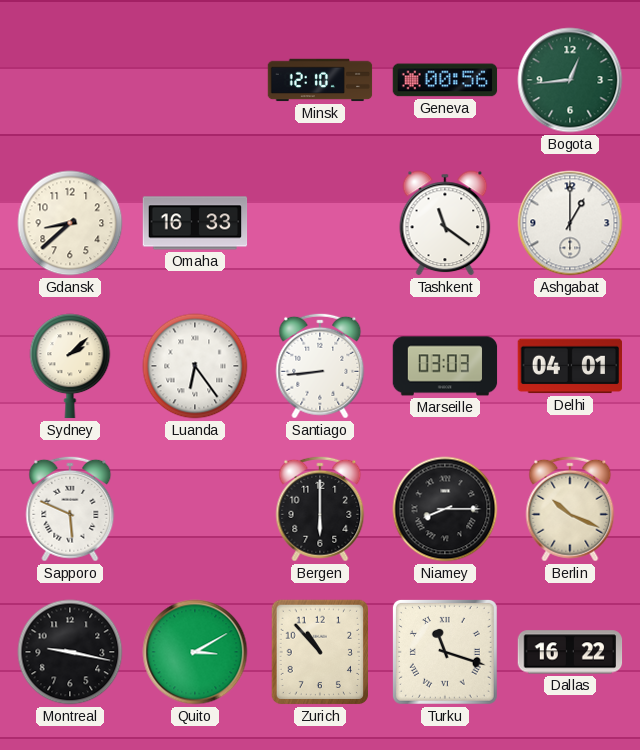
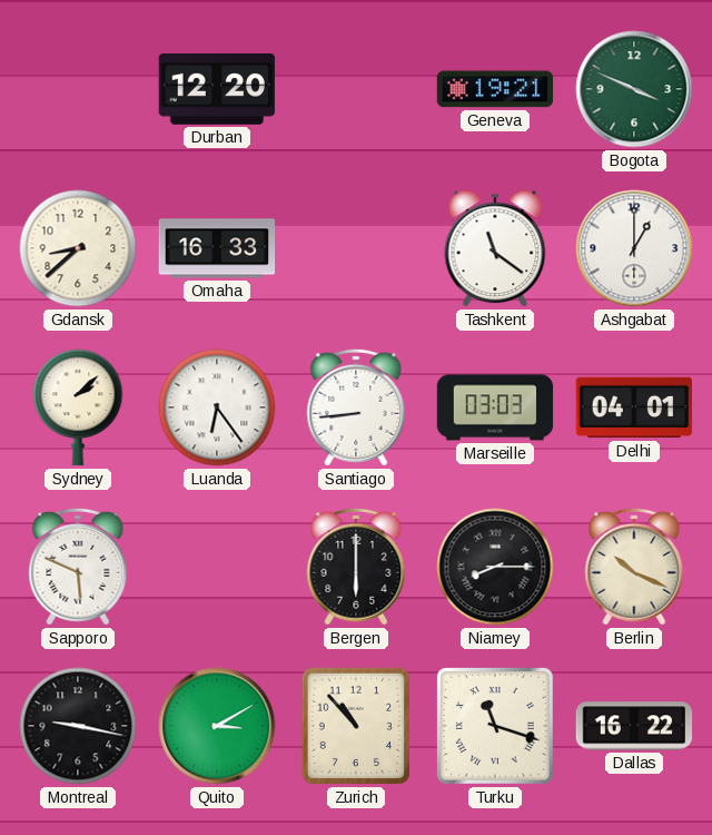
Durban: none -> 12:20 (216, 89)
Minsk: 12:10 -> none (320, 80)
Geneva: 00:56 -> 19:21 (495, 89)
Bogota: 12:44 -> 3:49 (634, 89)
